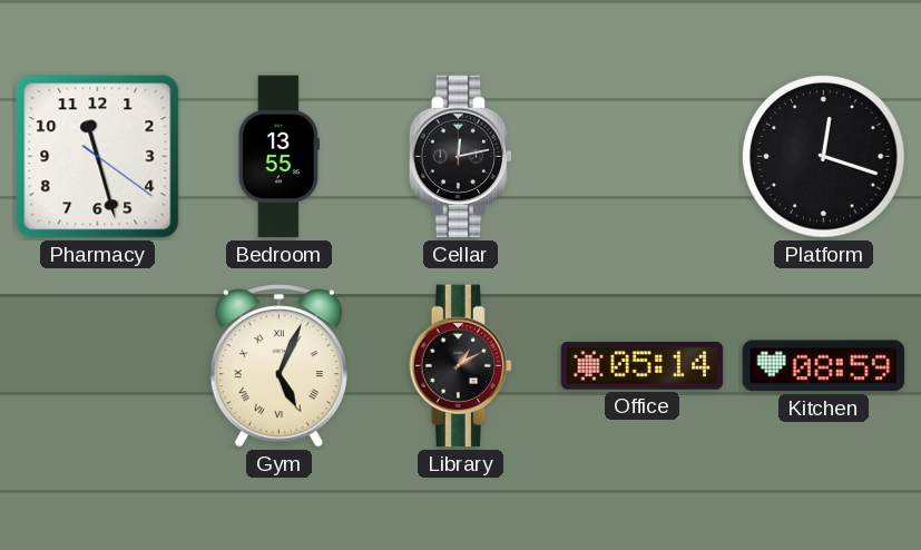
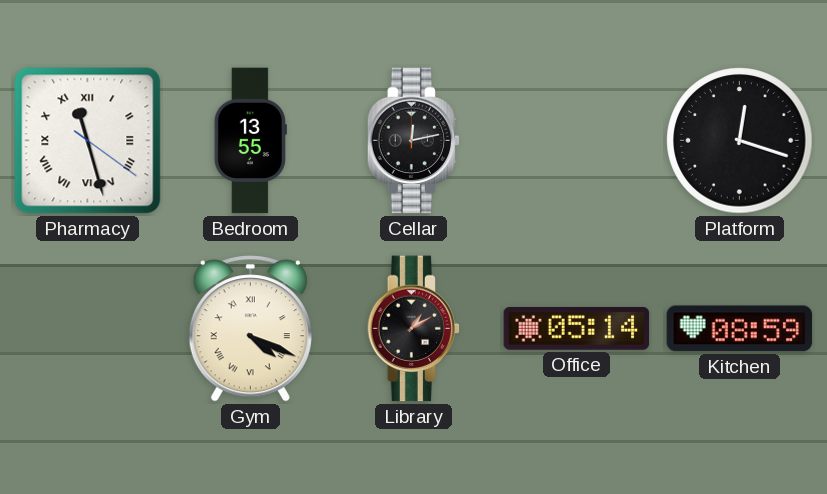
Pharmacy numerals: Arabic -> Roman (88, 141)
Gym: 5:04 -> 4:19 (250, 329)
